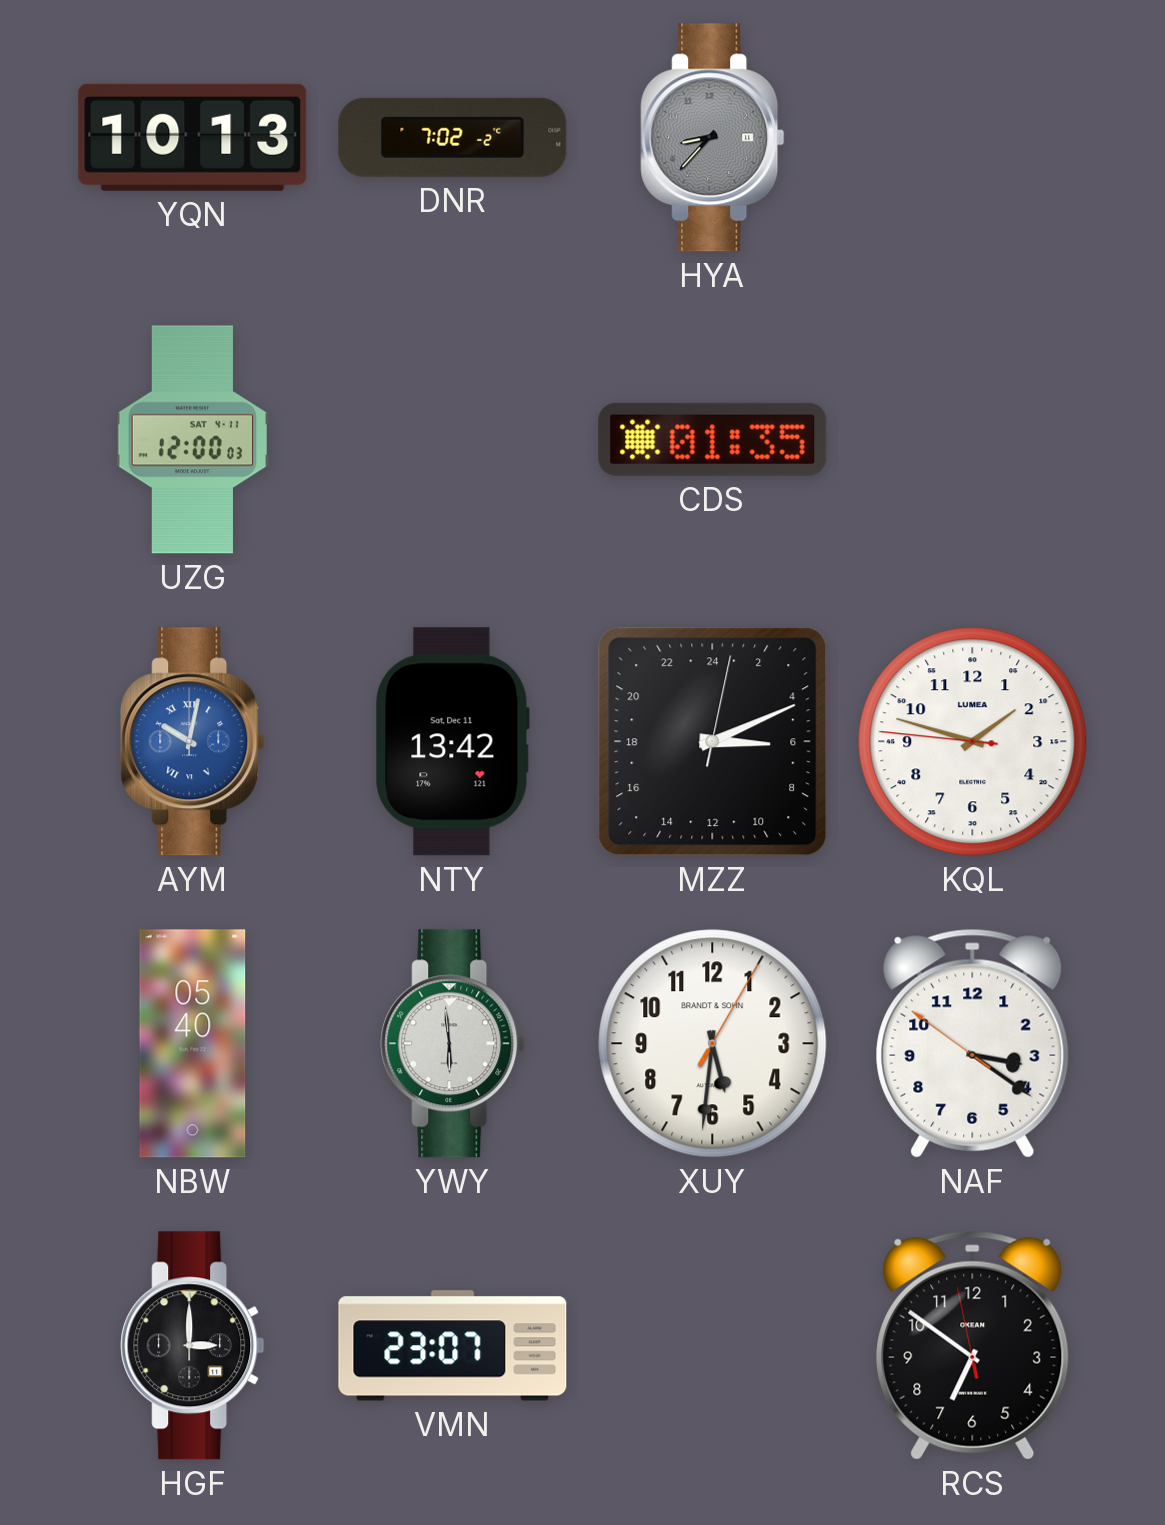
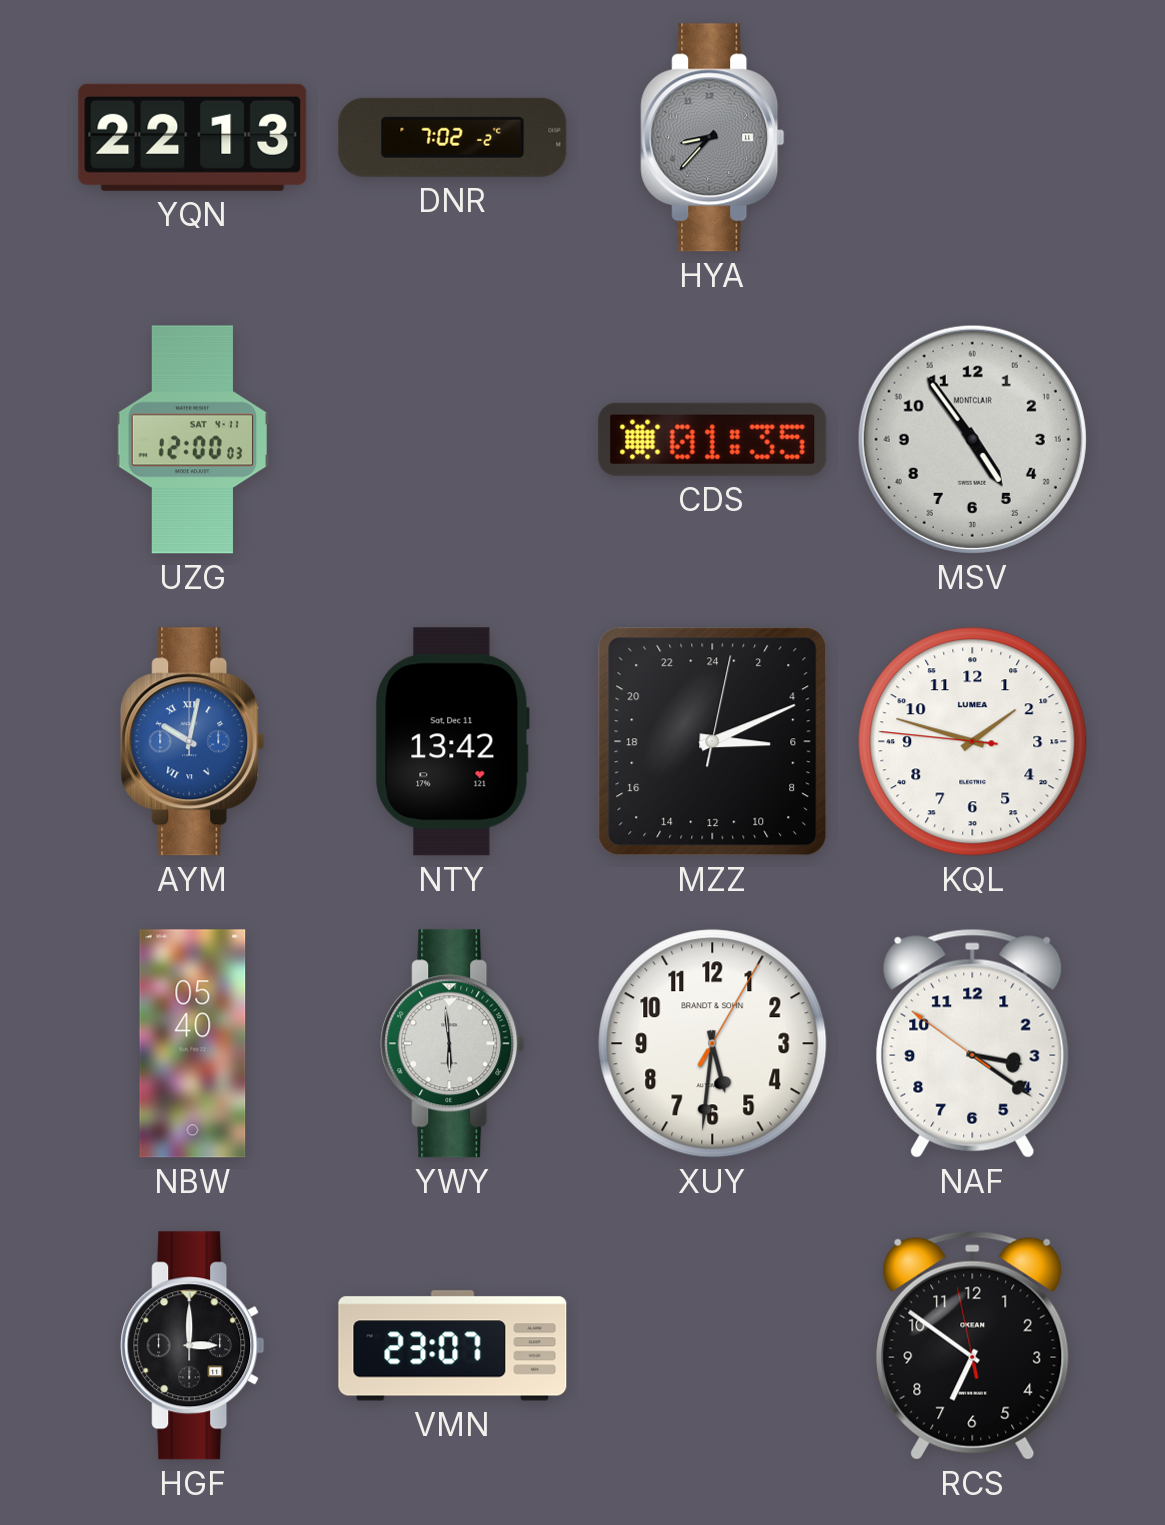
YQN: 10:13 -> 22:13 (193, 137)
MSV: none -> 4:54 (972, 439)
